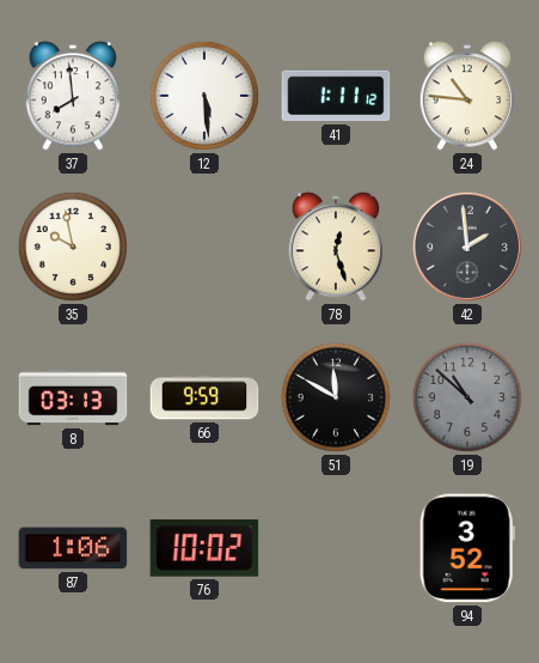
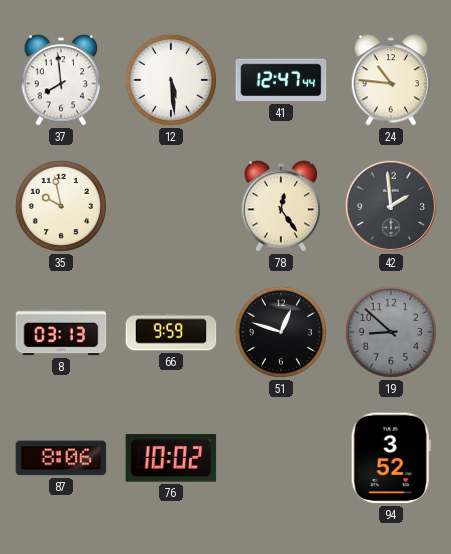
41: 1:11 -> 12:47 (281, 80)
78: 12:27 -> 12:24 (281, 206)
51: 11:50 -> 12:48 (281, 332)
19: 10:52 -> 8:52 (391, 332)
87: 1:06 -> 8:06 (61, 458)
